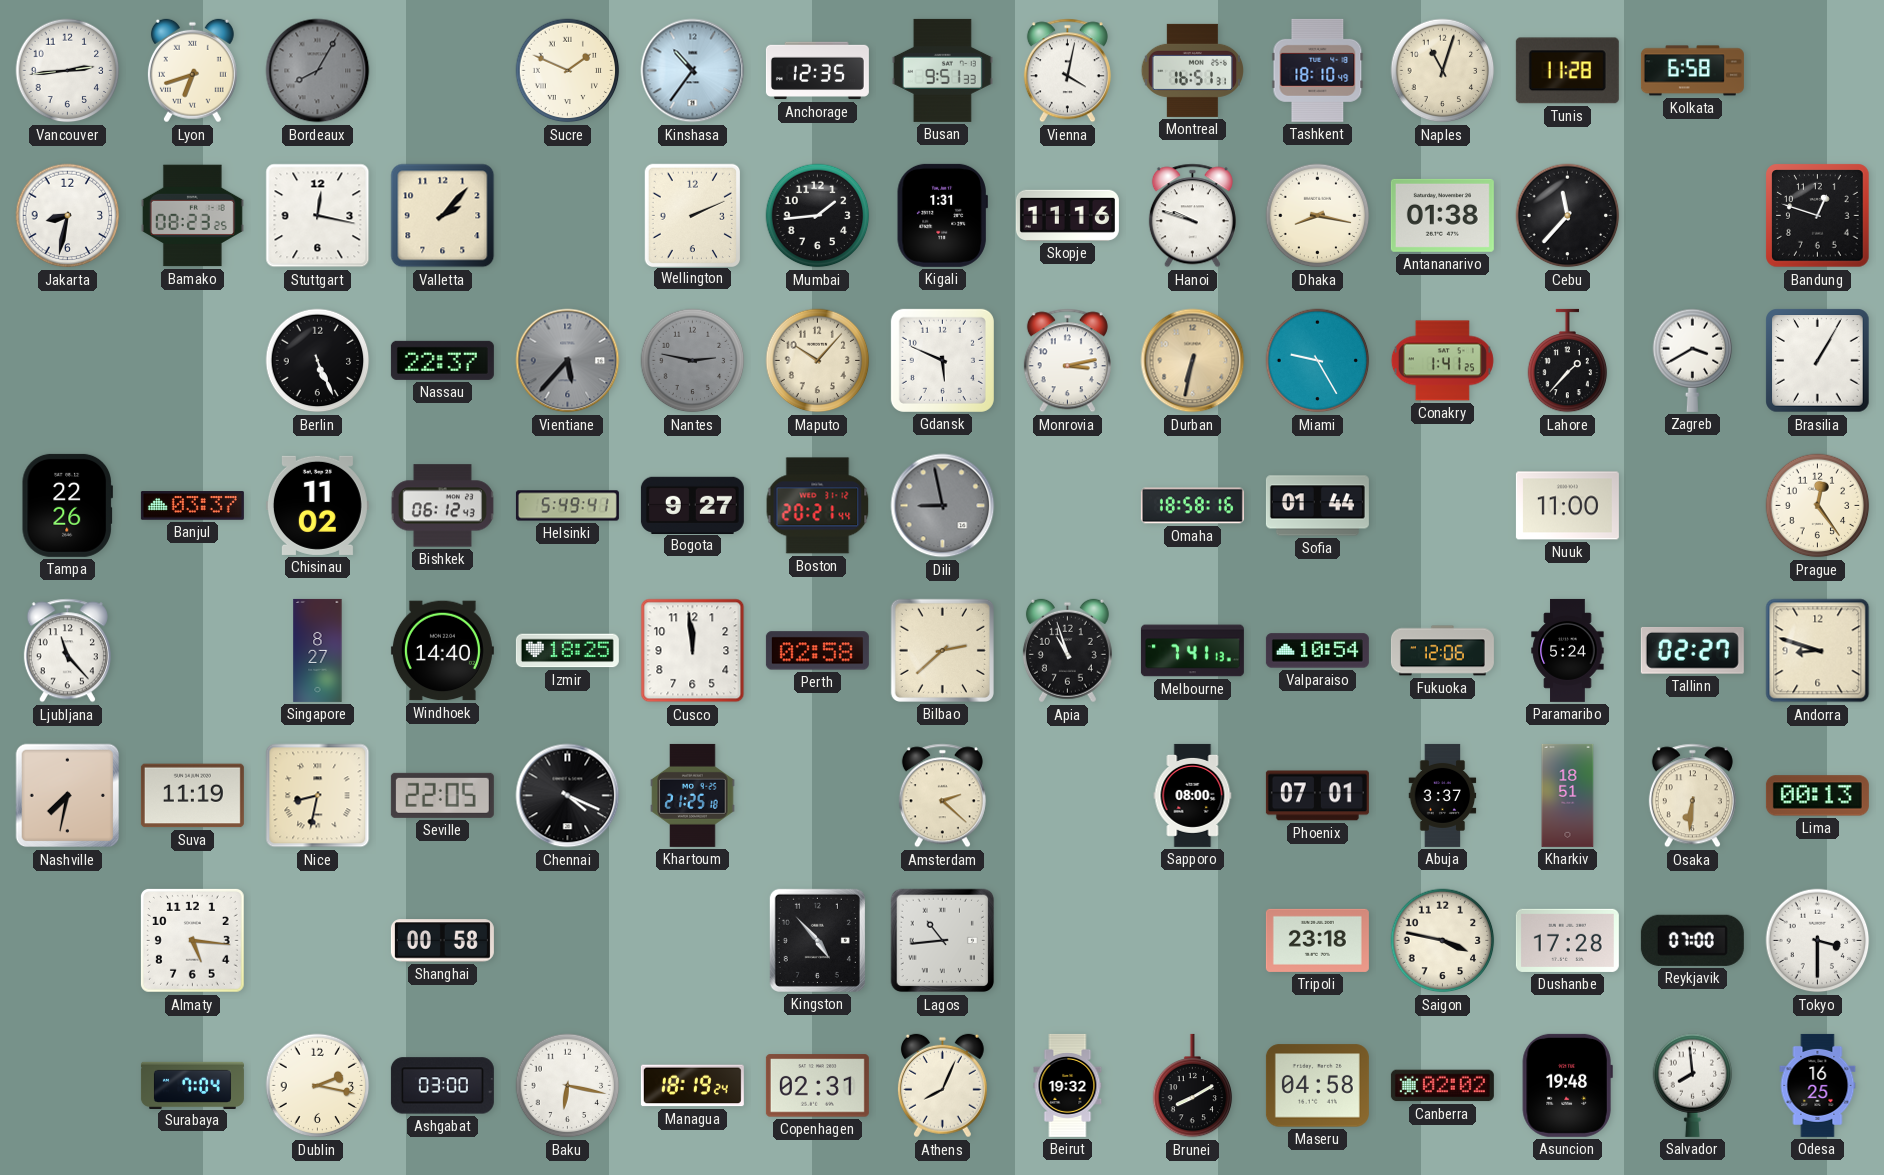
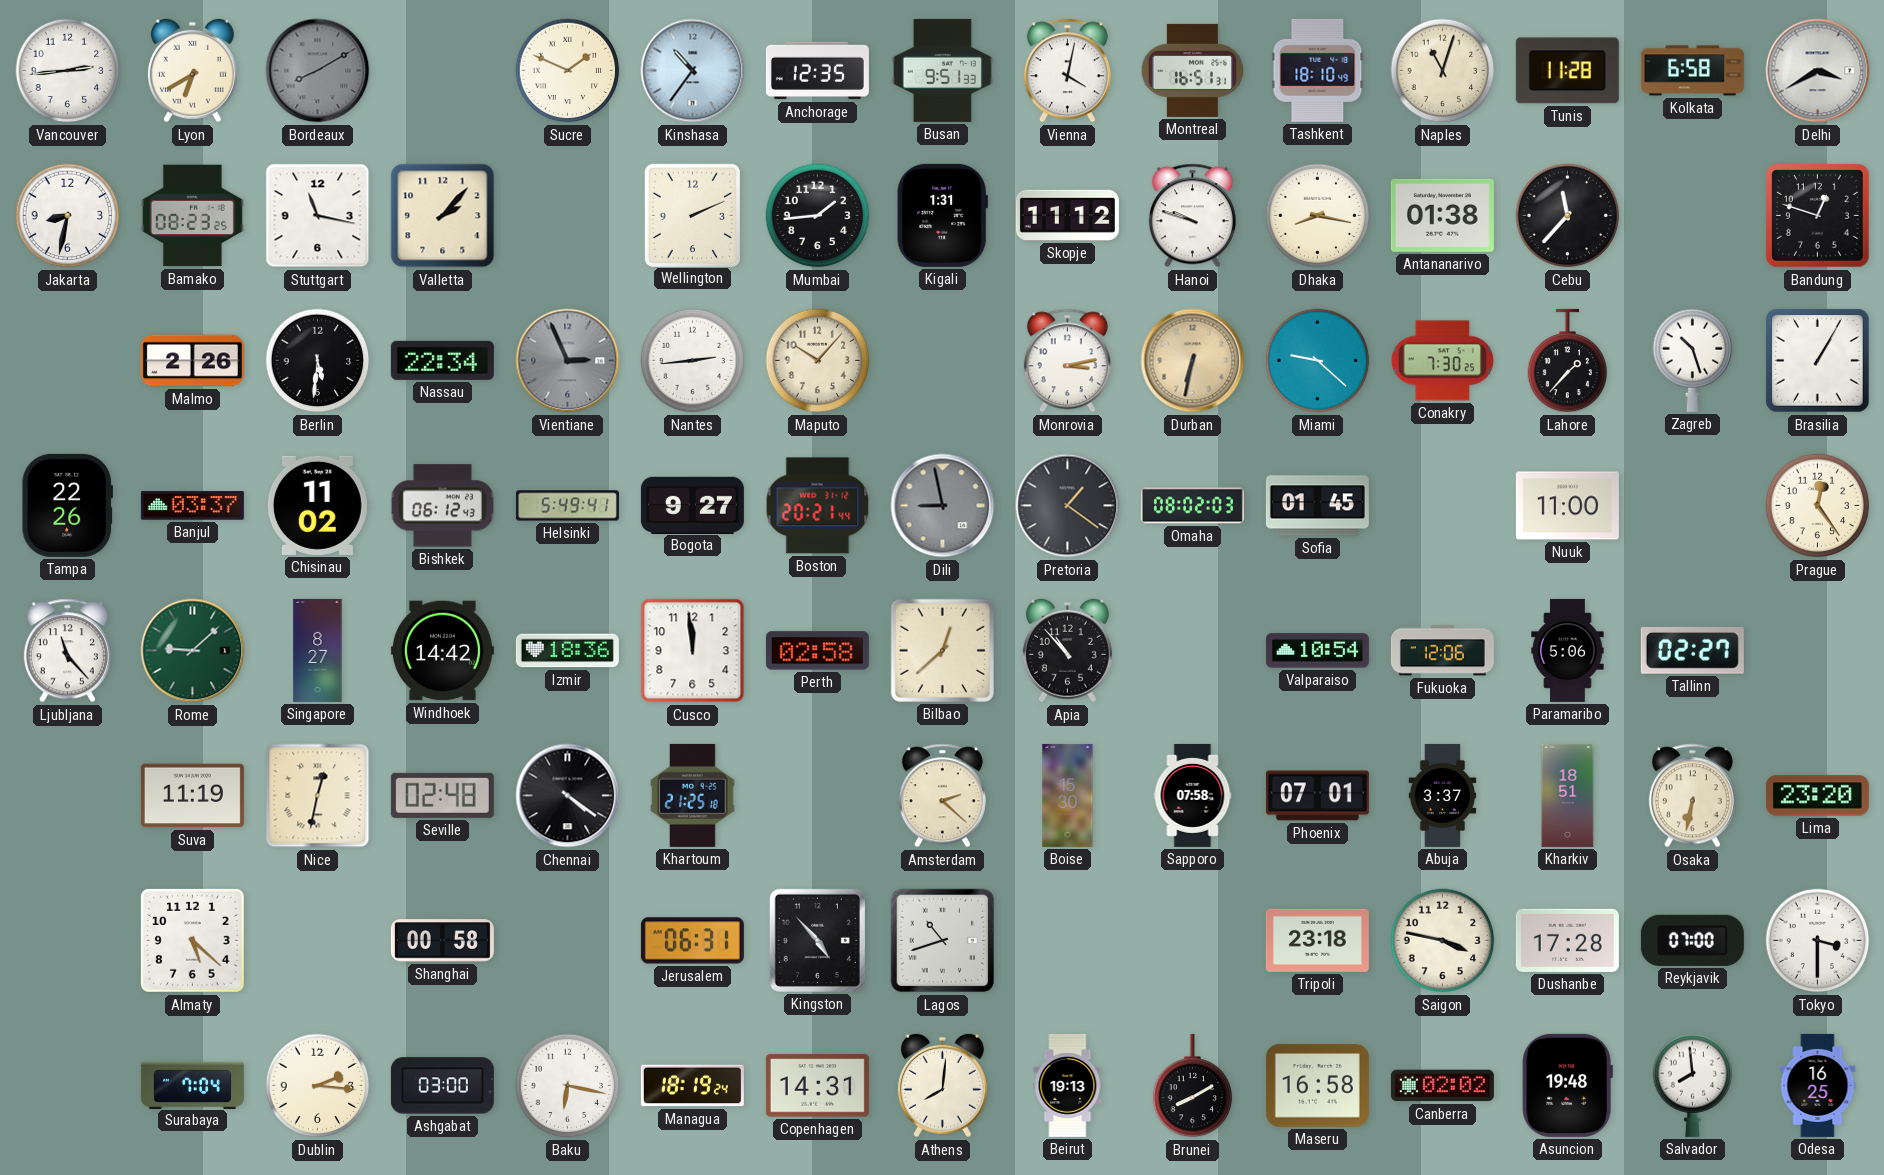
Lyon: 6:42 -> 6:40 (192, 71)
Bordeaux: 8:05 -> 8:10 (318, 71)
Delhi: none -> 3:40 (1818, 71)
Stuttgart: 12:17 -> 11:17 (318, 216)
Skopje: 11:16 -> 11:12 (1067, 215)
Malmo: none -> 2:26 (192, 361)
Berlin: 5:26 -> 5:31 (318, 361)
Nassau: 22:37 -> 22:34 (442, 360)
Vientiane: 5:37 -> 2:56 (568, 361)
Nantes: 2:47 -> 2:44 (693, 361)
Nantes dial: grey -> white (693, 361)
Gdansk: 5:49 -> none (942, 360)
Miami: 9:25 -> 9:22 (1318, 361)
Conakry: 1:41 -> 7:30 (1442, 361)
Zagreb: 3:40 -> 10:27 (1693, 360)
Pretoria: none -> 1:21 (1068, 506)
Omaha: 18:58 -> 08:02 (1192, 506)
Sofia: 01:44 -> 01:45 (1317, 506)
Rome: none -> 9:08 (193, 651)
Windhoek: 14:40 -> 14:42 (442, 651)
Izmir: 18:25 -> 18:36 (567, 651)
Bilbao: 2:38 -> 12:38 (942, 650)
Apia: 10:57 -> 10:53 (1067, 651)
Melbourne: 7:41 -> none (1192, 651)
Paramaribo: 5:24 -> 5:06 (1568, 650)
Andorra: 8:48 -> none (1818, 651)
Nashville: 7:32 -> none (68, 796)
Nice: 8:32 -> 12:32 (318, 796)
Seville: 22:05 -> 02:48 (442, 795)
Chennai: 4:19 -> 4:21 (568, 796)
Boise: none -> 15:30 (1068, 795)
Sapporo: 08:00 -> 07:58 (1193, 795)
Osaka: 6:31 -> 6:32 (1692, 796)
Lima: 00:13 -> 23:20 (1817, 796)
Almaty: 5:16 -> 5:22 (192, 940)
Jerusalem: none -> 06:31 (692, 941)
Lagos: 10:44 -> 10:42 (943, 941)
Dublin: 2:17 -> 2:16 (318, 1086)
Copenhagen: 02:31 -> 14:31 (817, 1086)
Athens: 8:04 -> 8:01 (942, 1086)
Beirut: 19:32 -> 19:13 (1068, 1085)
Maseru: 04:58 -> 16:58 (1317, 1086)
